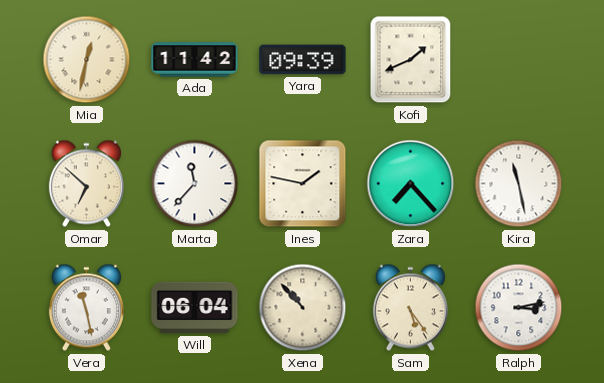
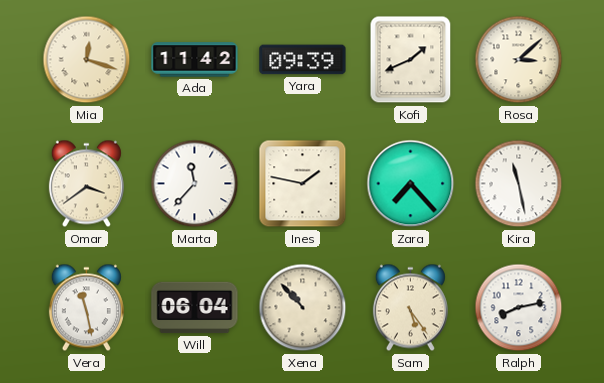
Mia: 12:32 -> 12:18 (87, 60)
Rosa: none -> 3:08 (519, 60)
Omar: 6:52 -> 3:39 (86, 184)
Ralph: 3:13 -> 8:13 (519, 308)
